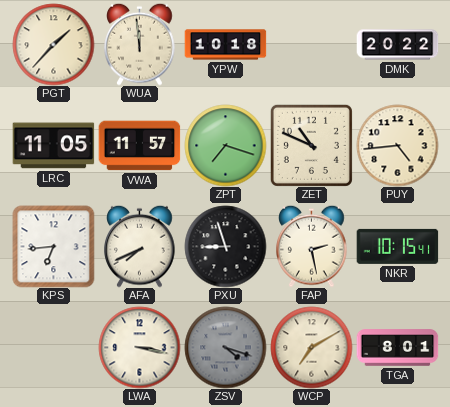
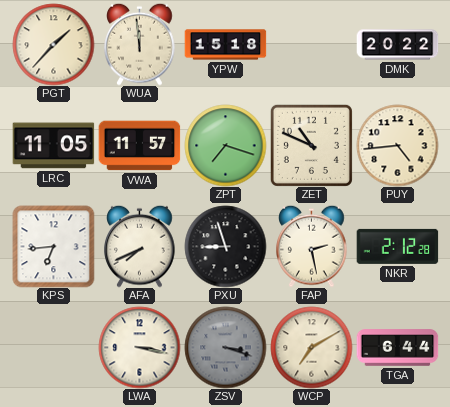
YPW: 10:18 -> 15:18 (225, 45)
NKR: 10:15 -> 2:12 (397, 246)
ZSV: 4:18 -> 3:18 (225, 347)
TGA: 8:01 -> 6:44 (397, 348)
